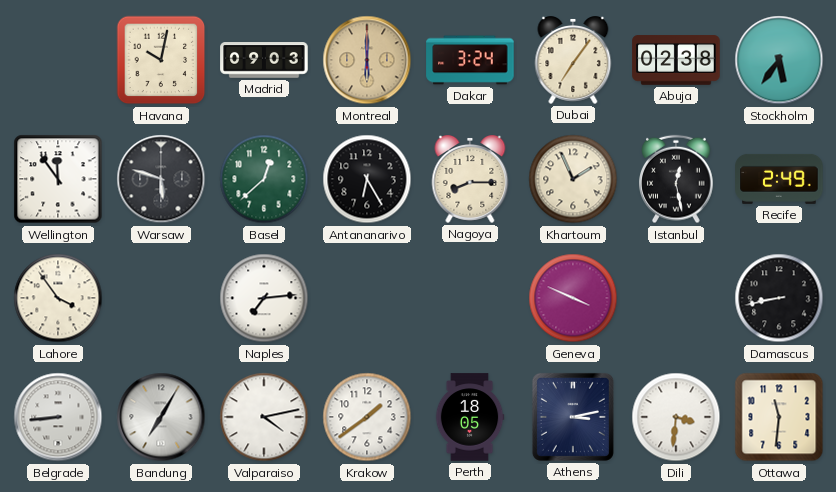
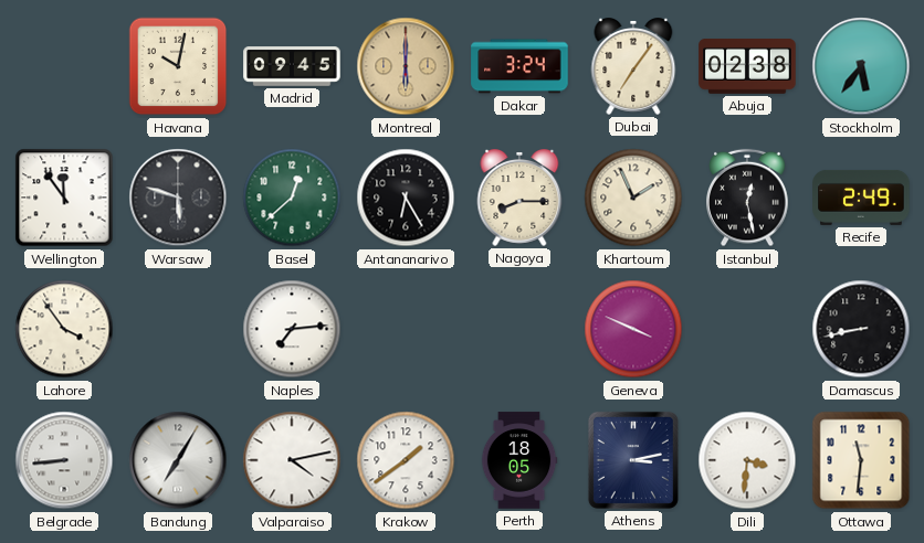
Madrid: 09:03 -> 09:45 (292, 66)
